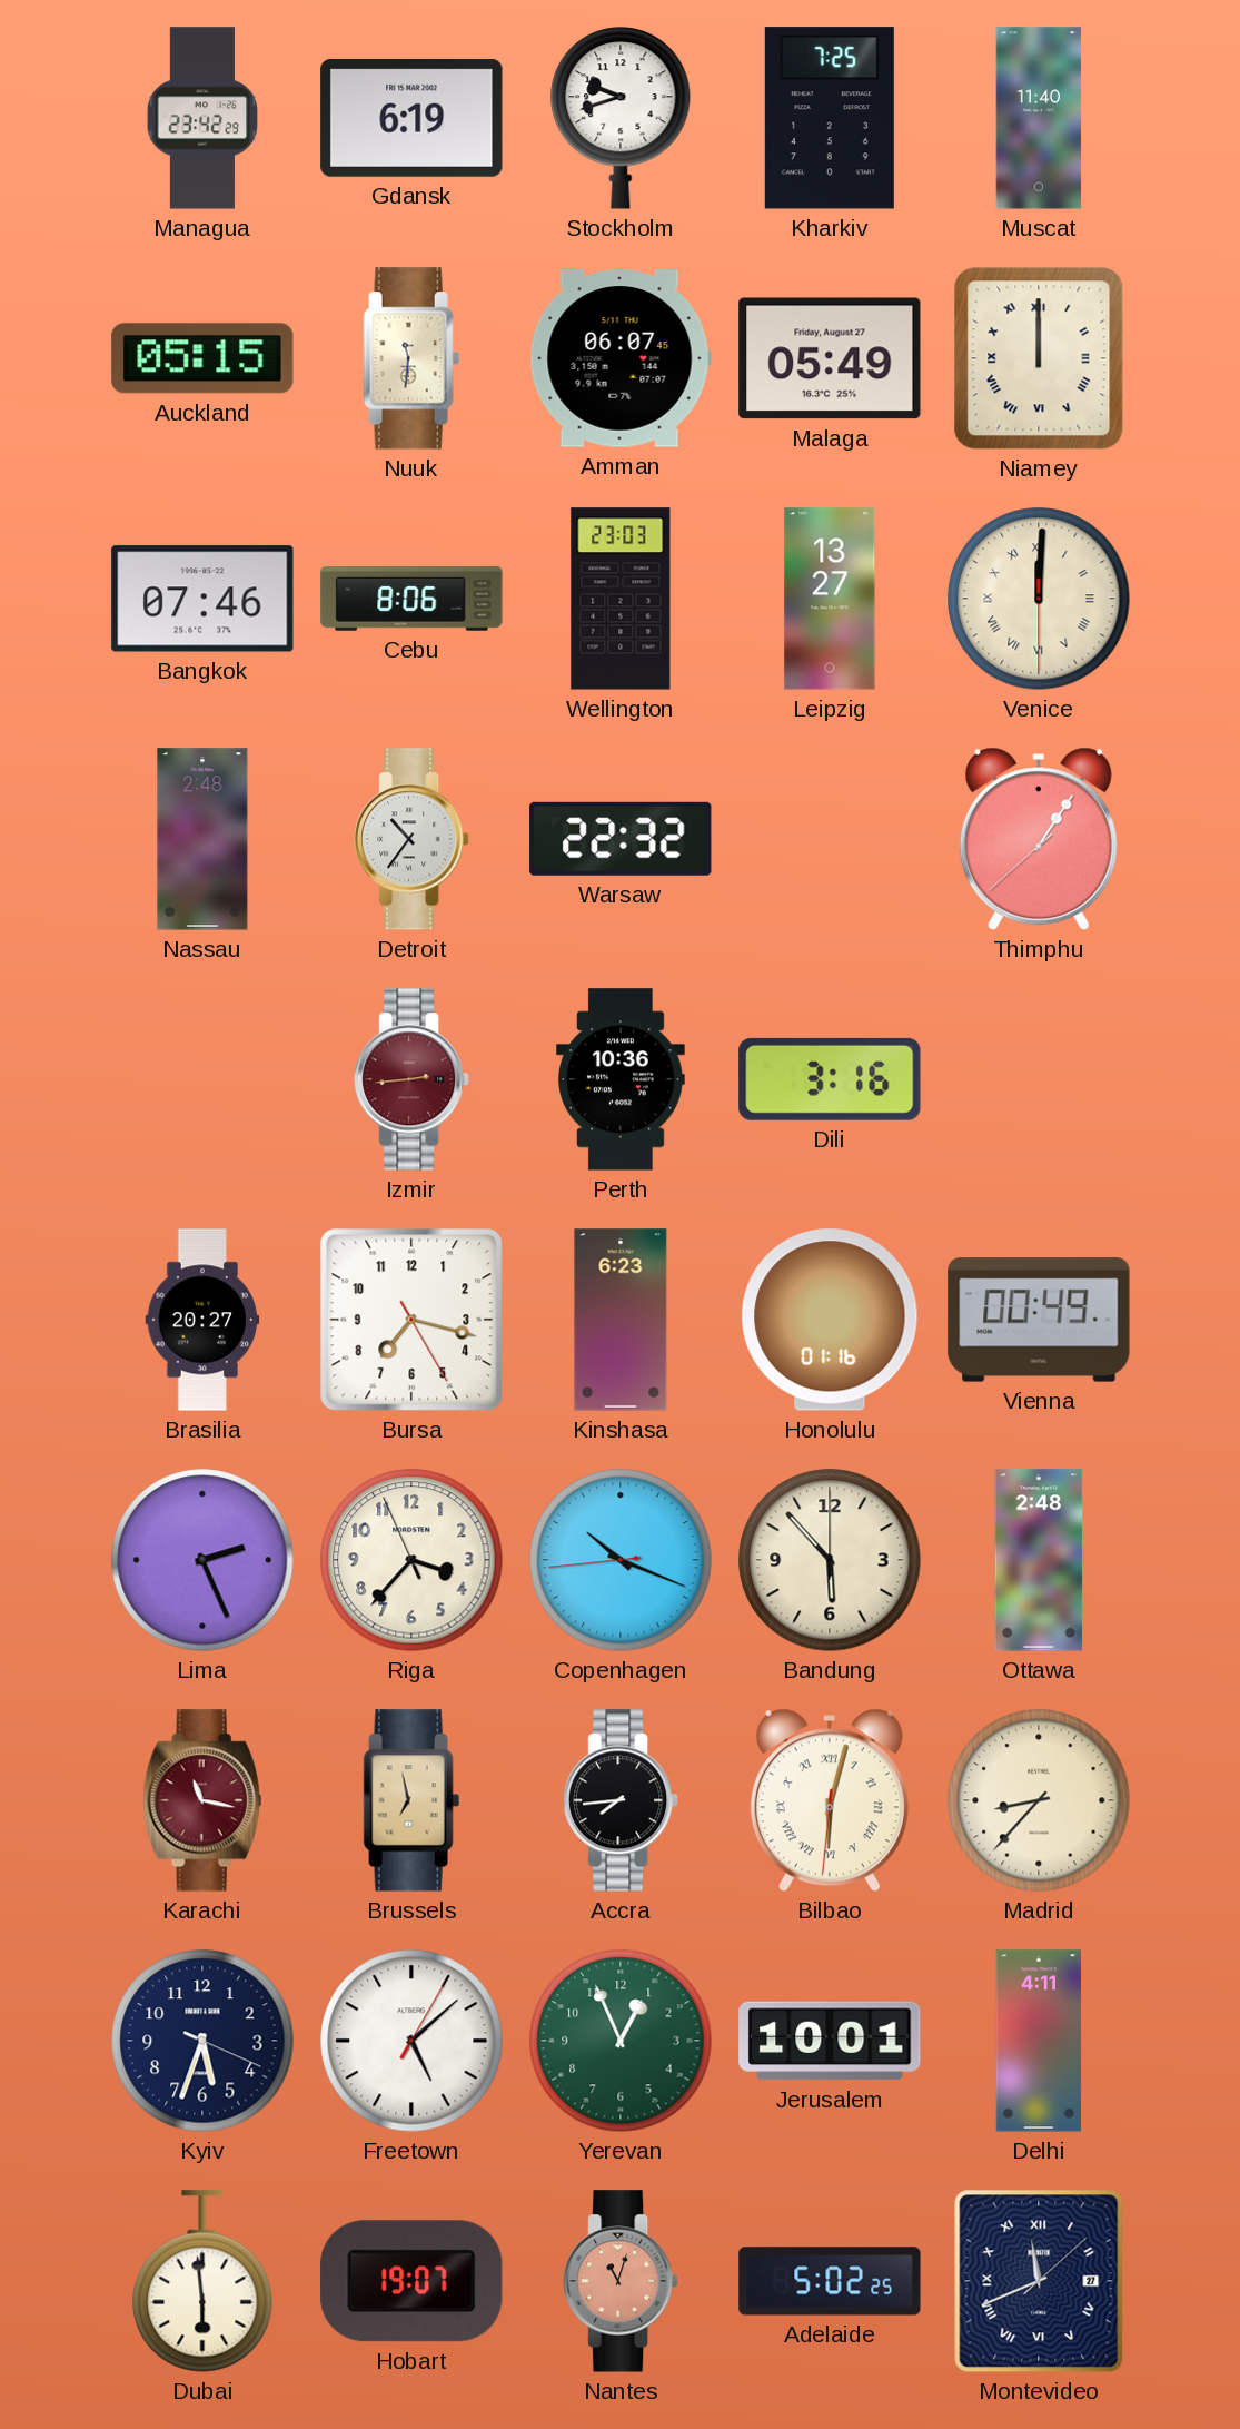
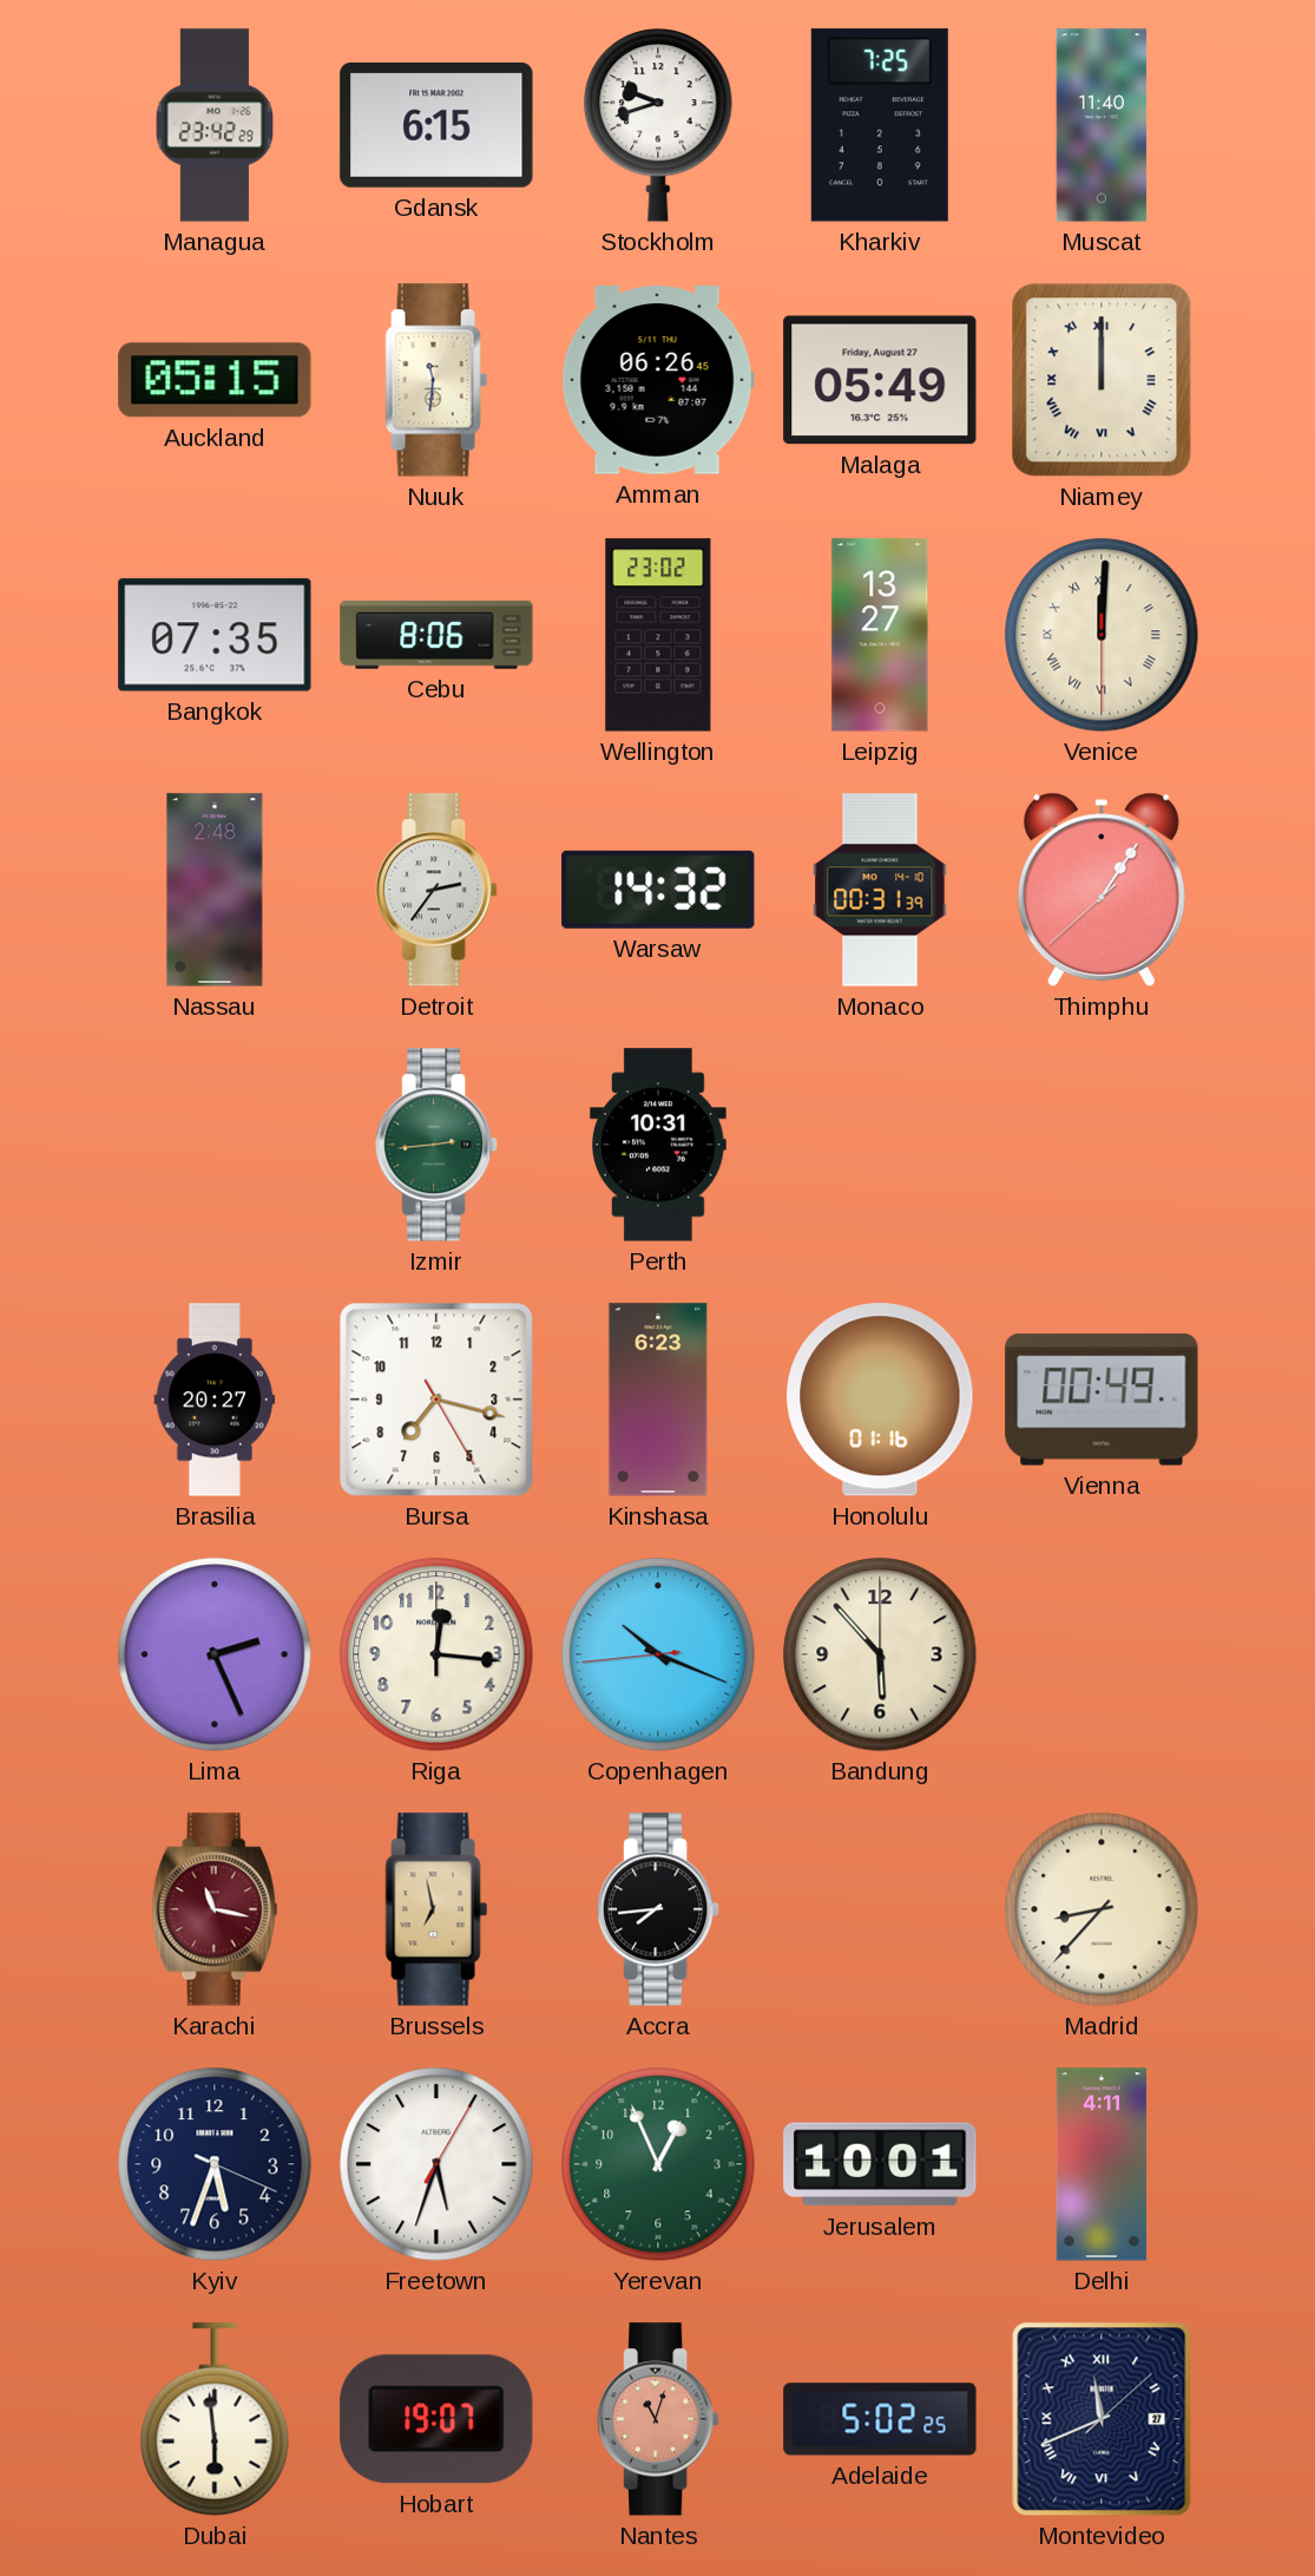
Gdansk: 6:19 -> 6:15 (436, 125)
Amman: 06:07 -> 06:26 (658, 380)
Bangkok: 07:46 -> 07:35 (215, 635)
Wellington: 23:03 -> 23:02 (658, 635)
Detroit: 10:36 -> 2:36 (438, 890)
Warsaw: 22:32 -> 14:32 (658, 890)
Monaco: none -> 00:31 (880, 890)
Izmir dial: burgundy -> green (438, 1145)
Perth: 10:36 -> 10:31 (658, 1145)
Dili: 3:16 -> none (830, 1079)
Riga: 3:36 -> 12:16 (436, 1654)
Ottawa: 2:48 -> none (1039, 1560)
Bilbao: 6:02 -> none (830, 1800)
Freetown: 5:08 -> 5:33 (436, 2164)
